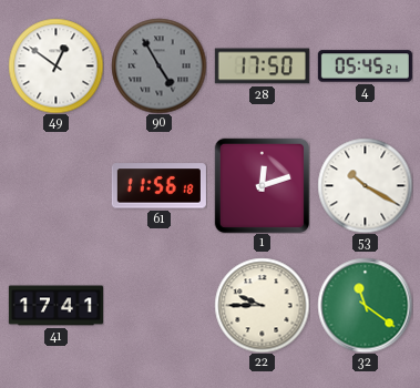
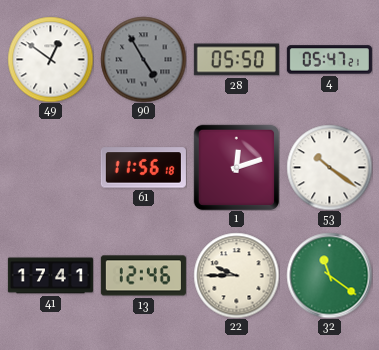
28: 17:50 -> 05:50 (236, 60)
4: 05:45 -> 05:47 (329, 60)
53: 10:20 -> 10:21 (329, 167)
13: none -> 12:46 (143, 276)
